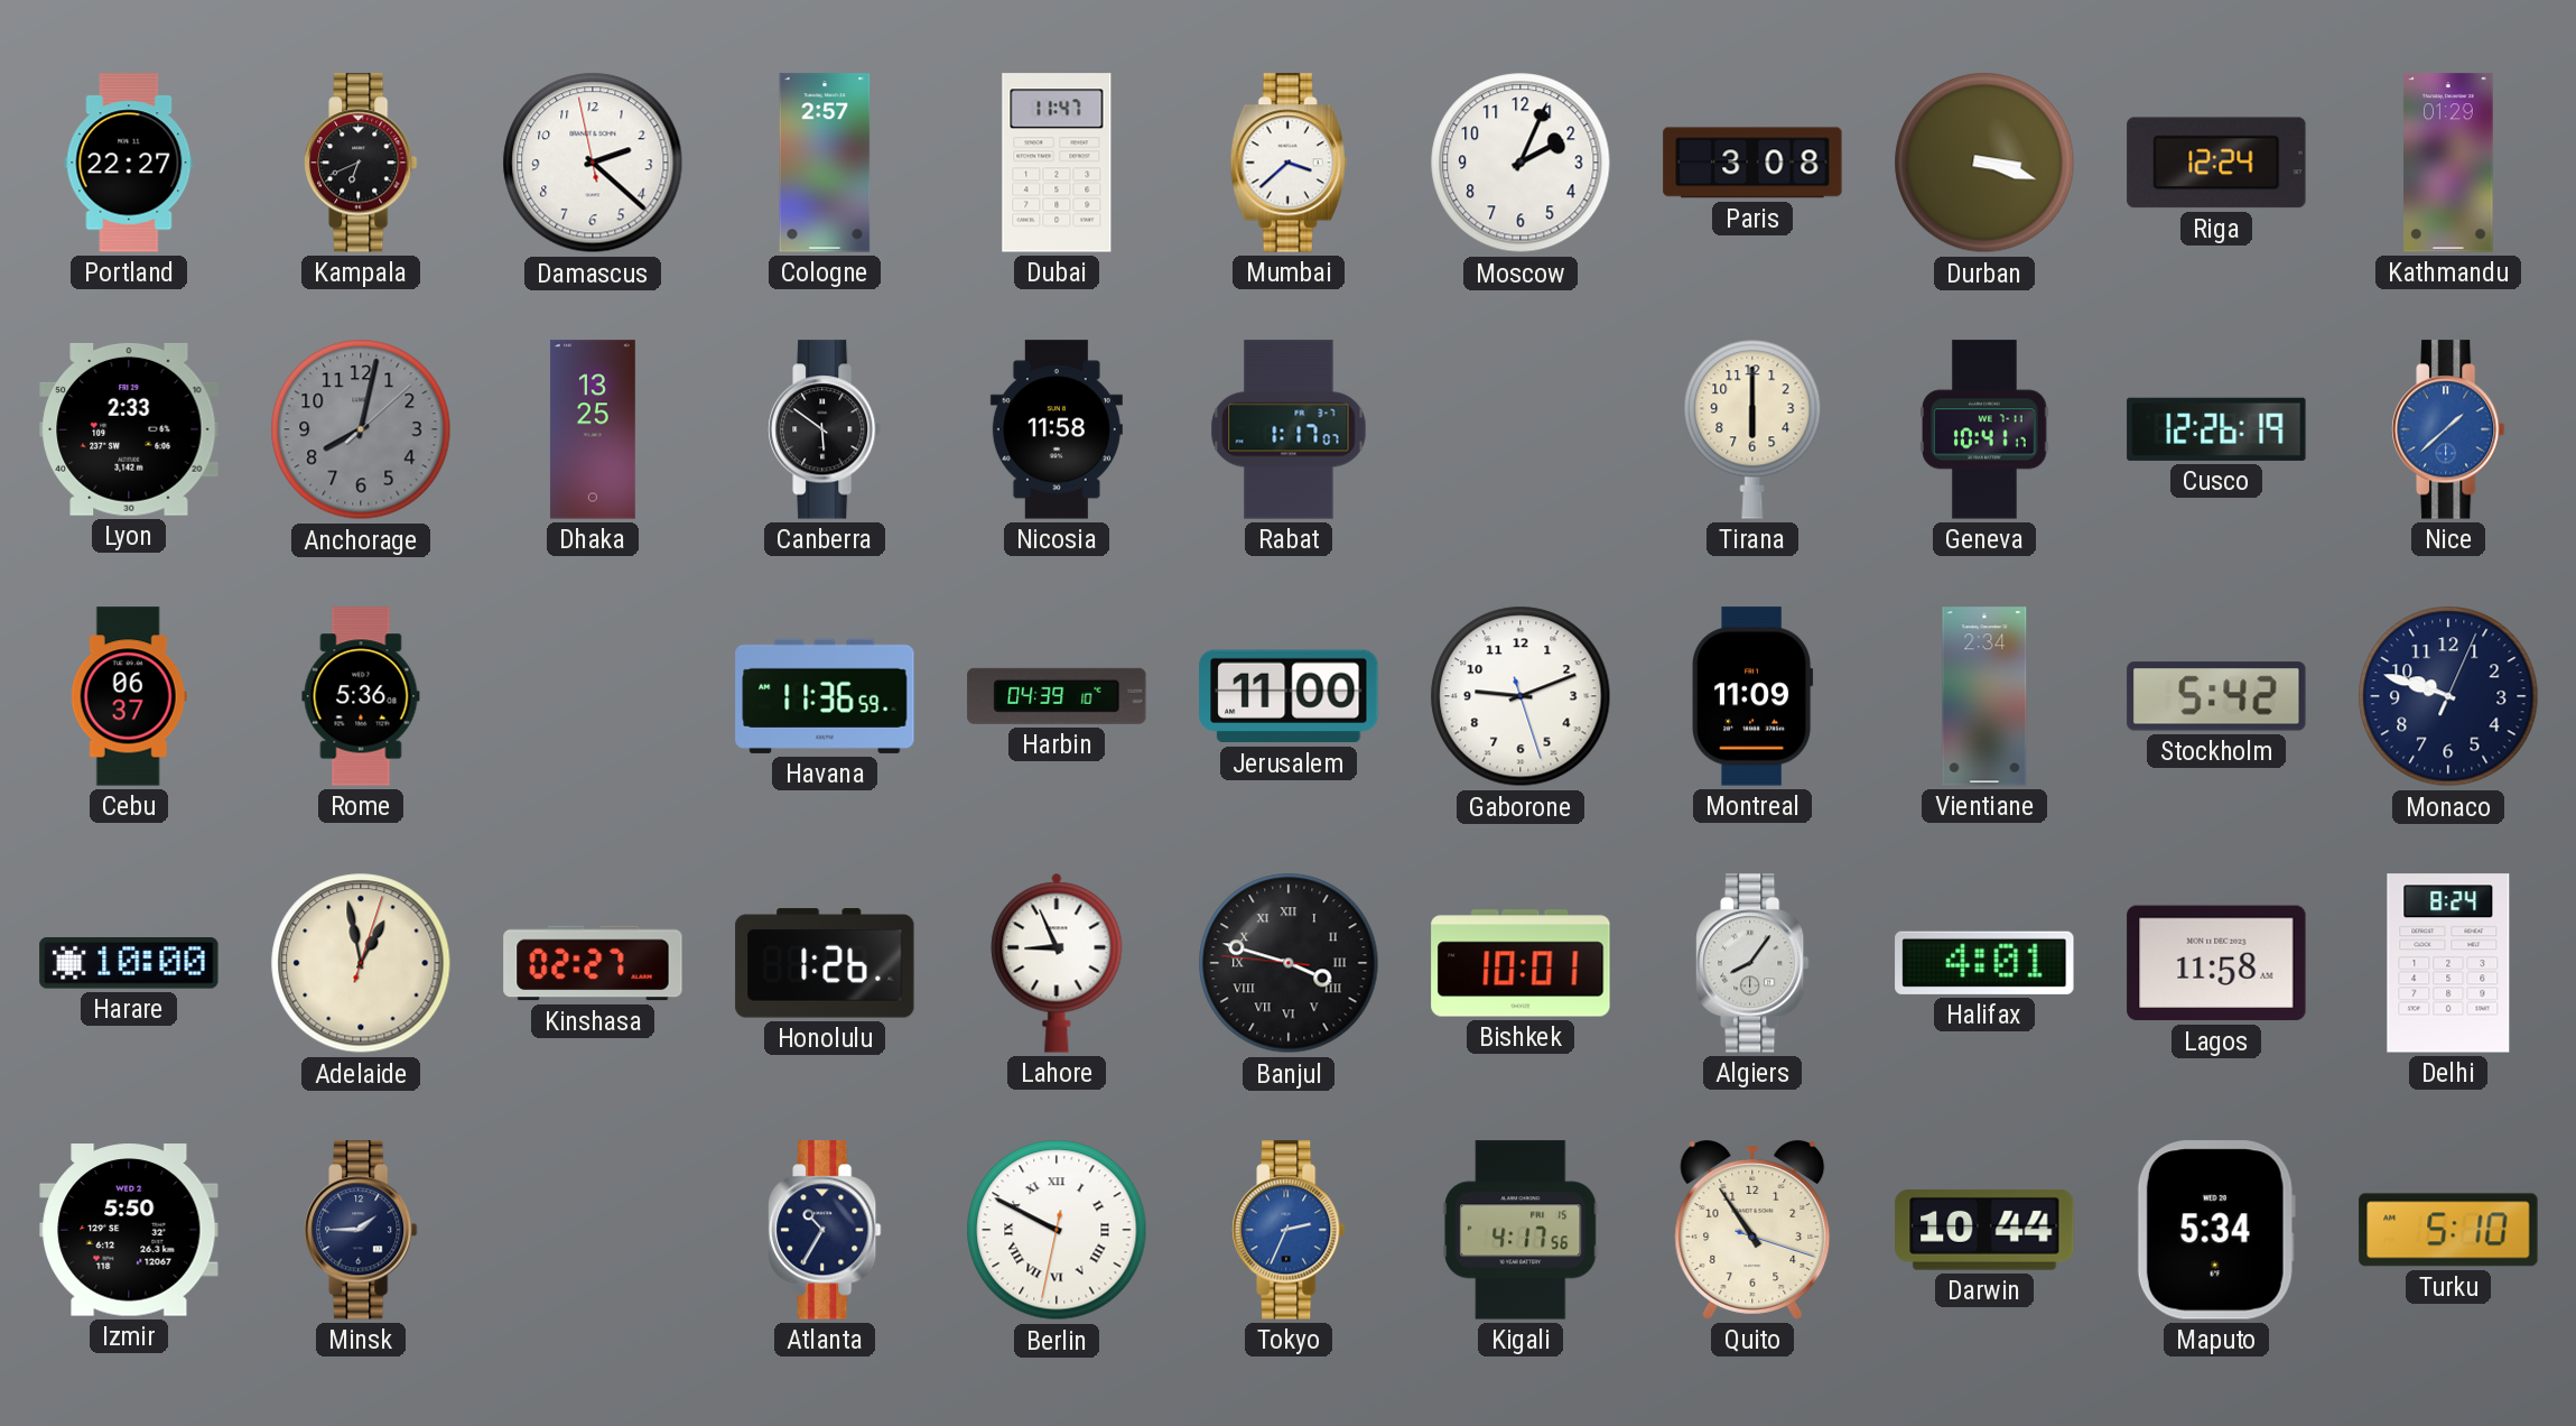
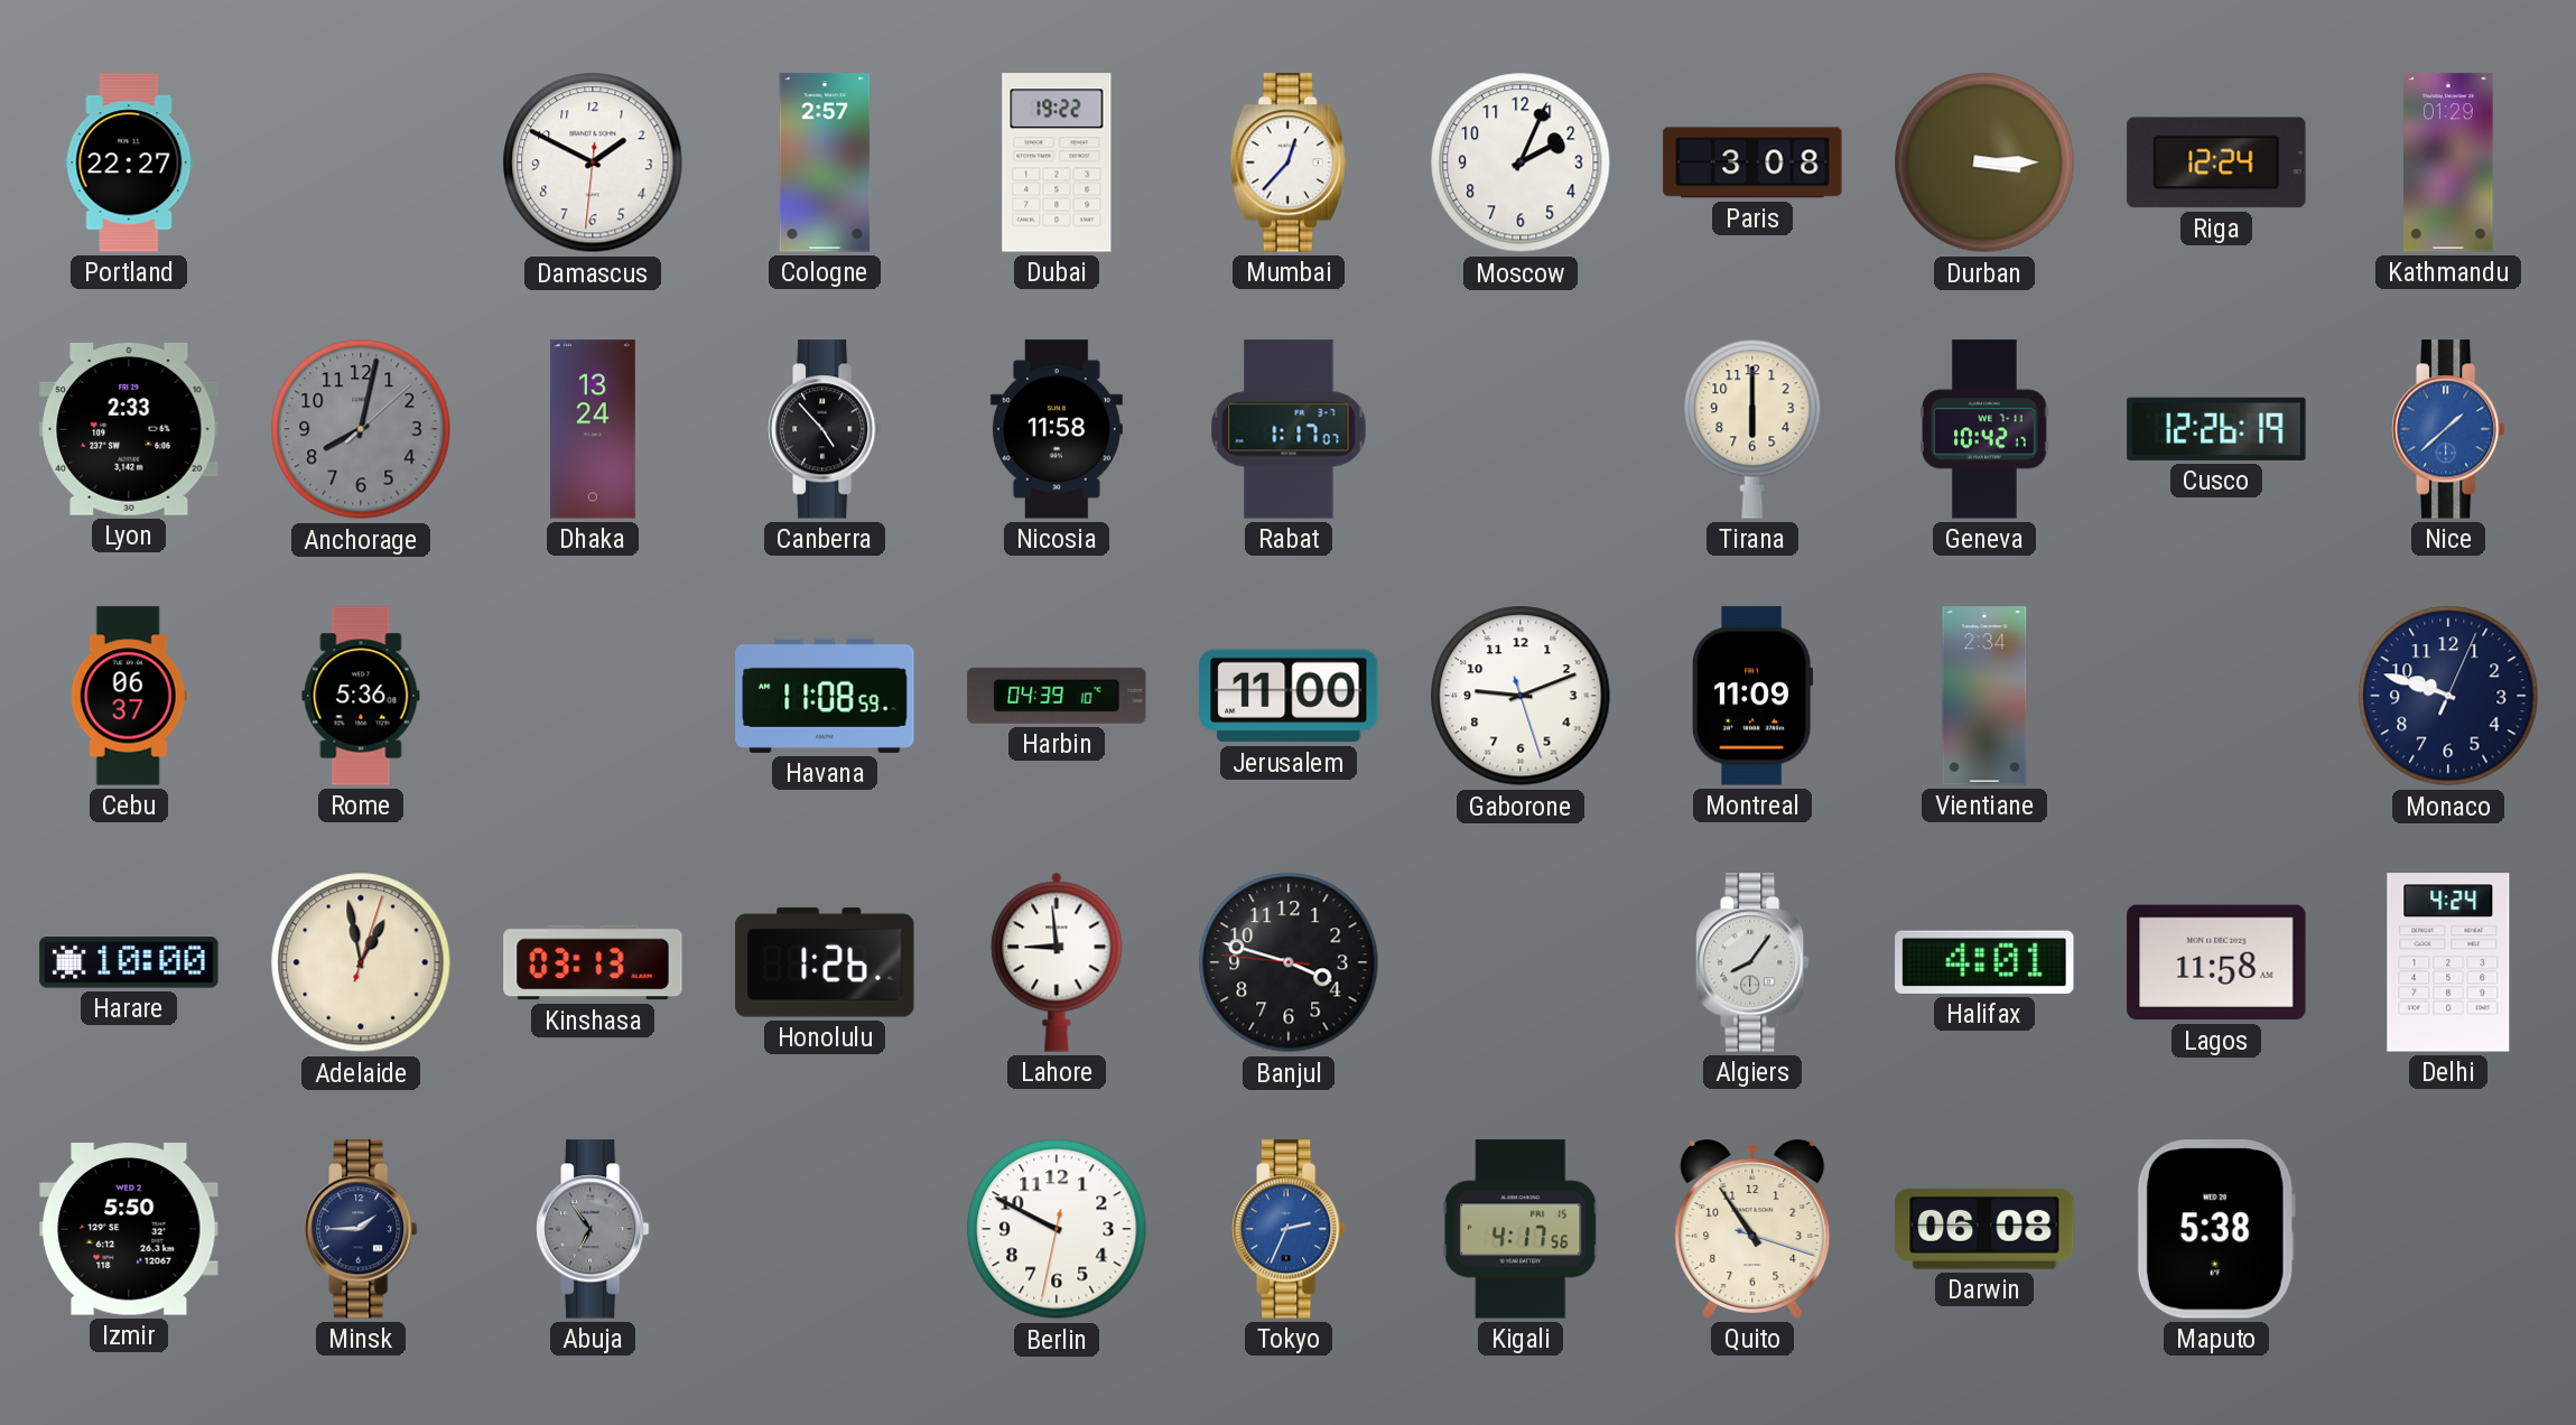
Kampala: 6:41 -> none (361, 163)
Damascus: 2:21 -> 1:49 (593, 162)
Dubai: 11:47 -> 19:22 (1057, 162)
Mumbai: 3:38 -> 12:37 (1289, 162)
Durban: 3:18 -> 3:15 (1984, 162)
Dhaka: 13:25 -> 13:24 (593, 429)
Canberra: 5:51 -> 4:53 (825, 429)
Geneva: 10:41 -> 10:42 (1984, 429)
Havana: 11:36 -> 11:08 (825, 696)
Stockholm: 5:42 -> none (2216, 696)
Kinshasa: 02:27 -> 03:13 (593, 962)
Lahore: 8:56 -> 8:59 (1057, 962)
Banjul numerals: Roman -> Arabic (1289, 962)
Bishkek: 10:01 -> none (1521, 963)
Delhi: 8:24 -> 4:24 (2448, 962)
Abuja: none -> 6:54 (593, 1229)
Atlanta: 10:35 -> none (825, 1230)
Berlin numerals: Roman -> Arabic (1057, 1229)
Darwin: 10:44 -> 06:08 (1984, 1229)
Maputo: 5:34 -> 5:38 (2216, 1229)
Turku: 5:10 -> none (2448, 1230)
